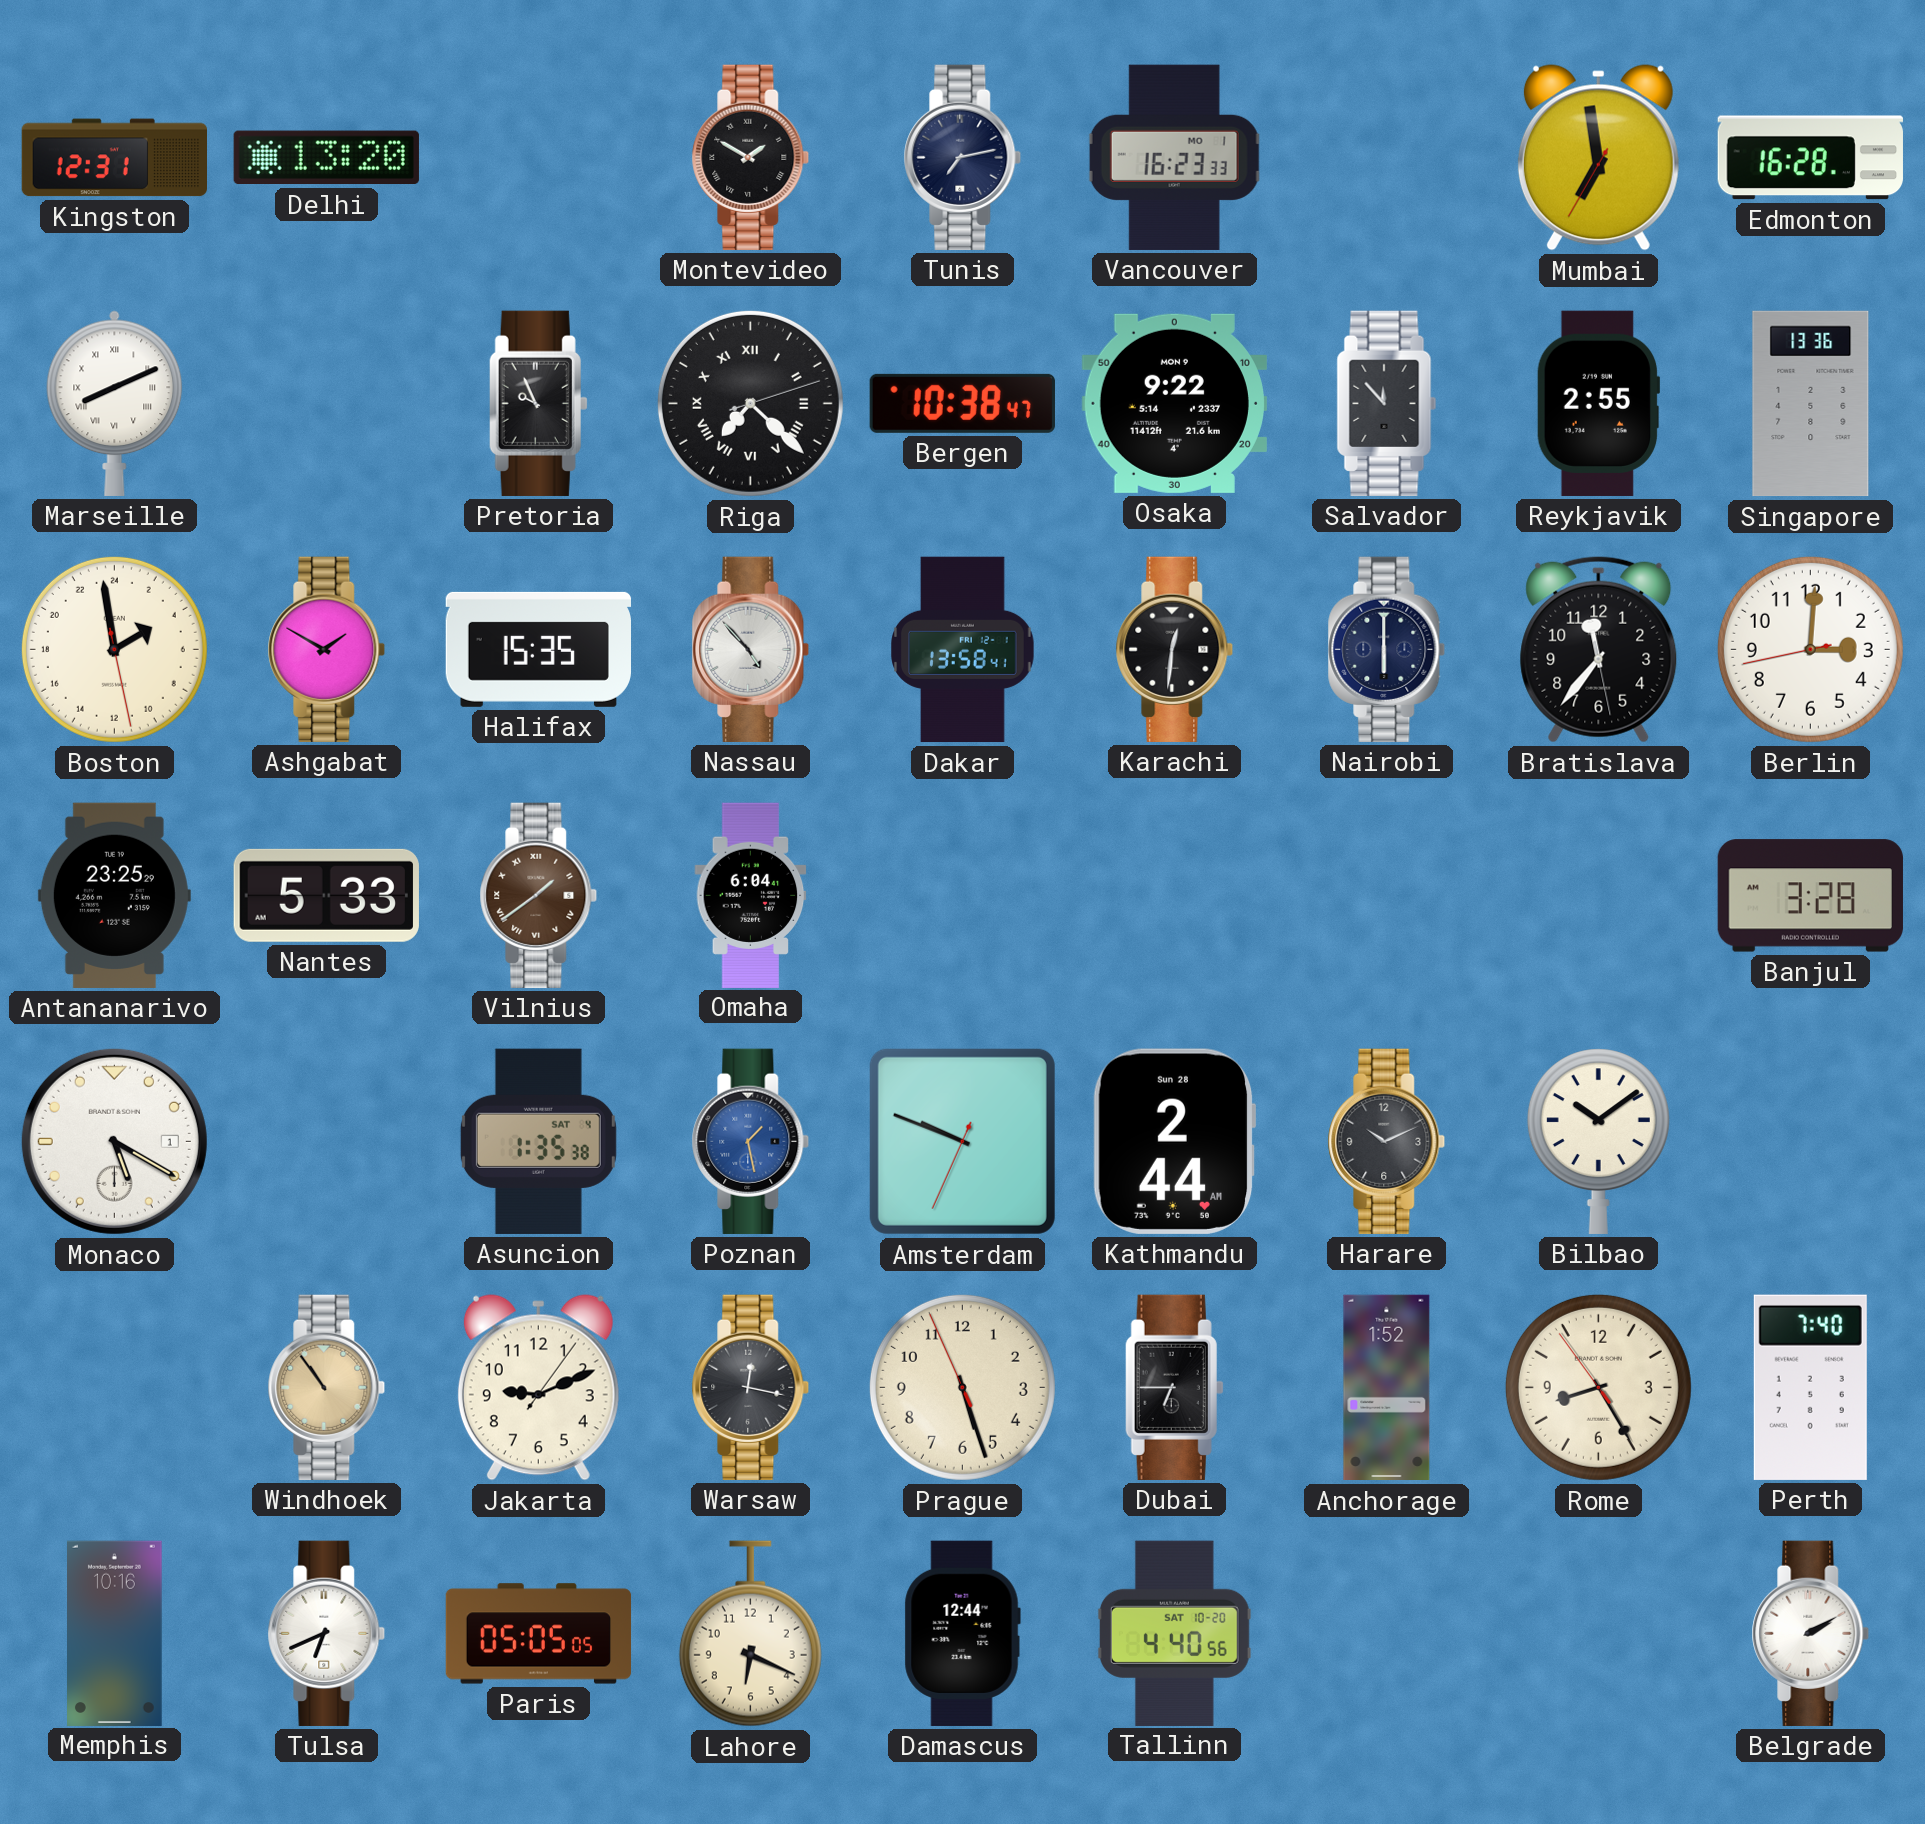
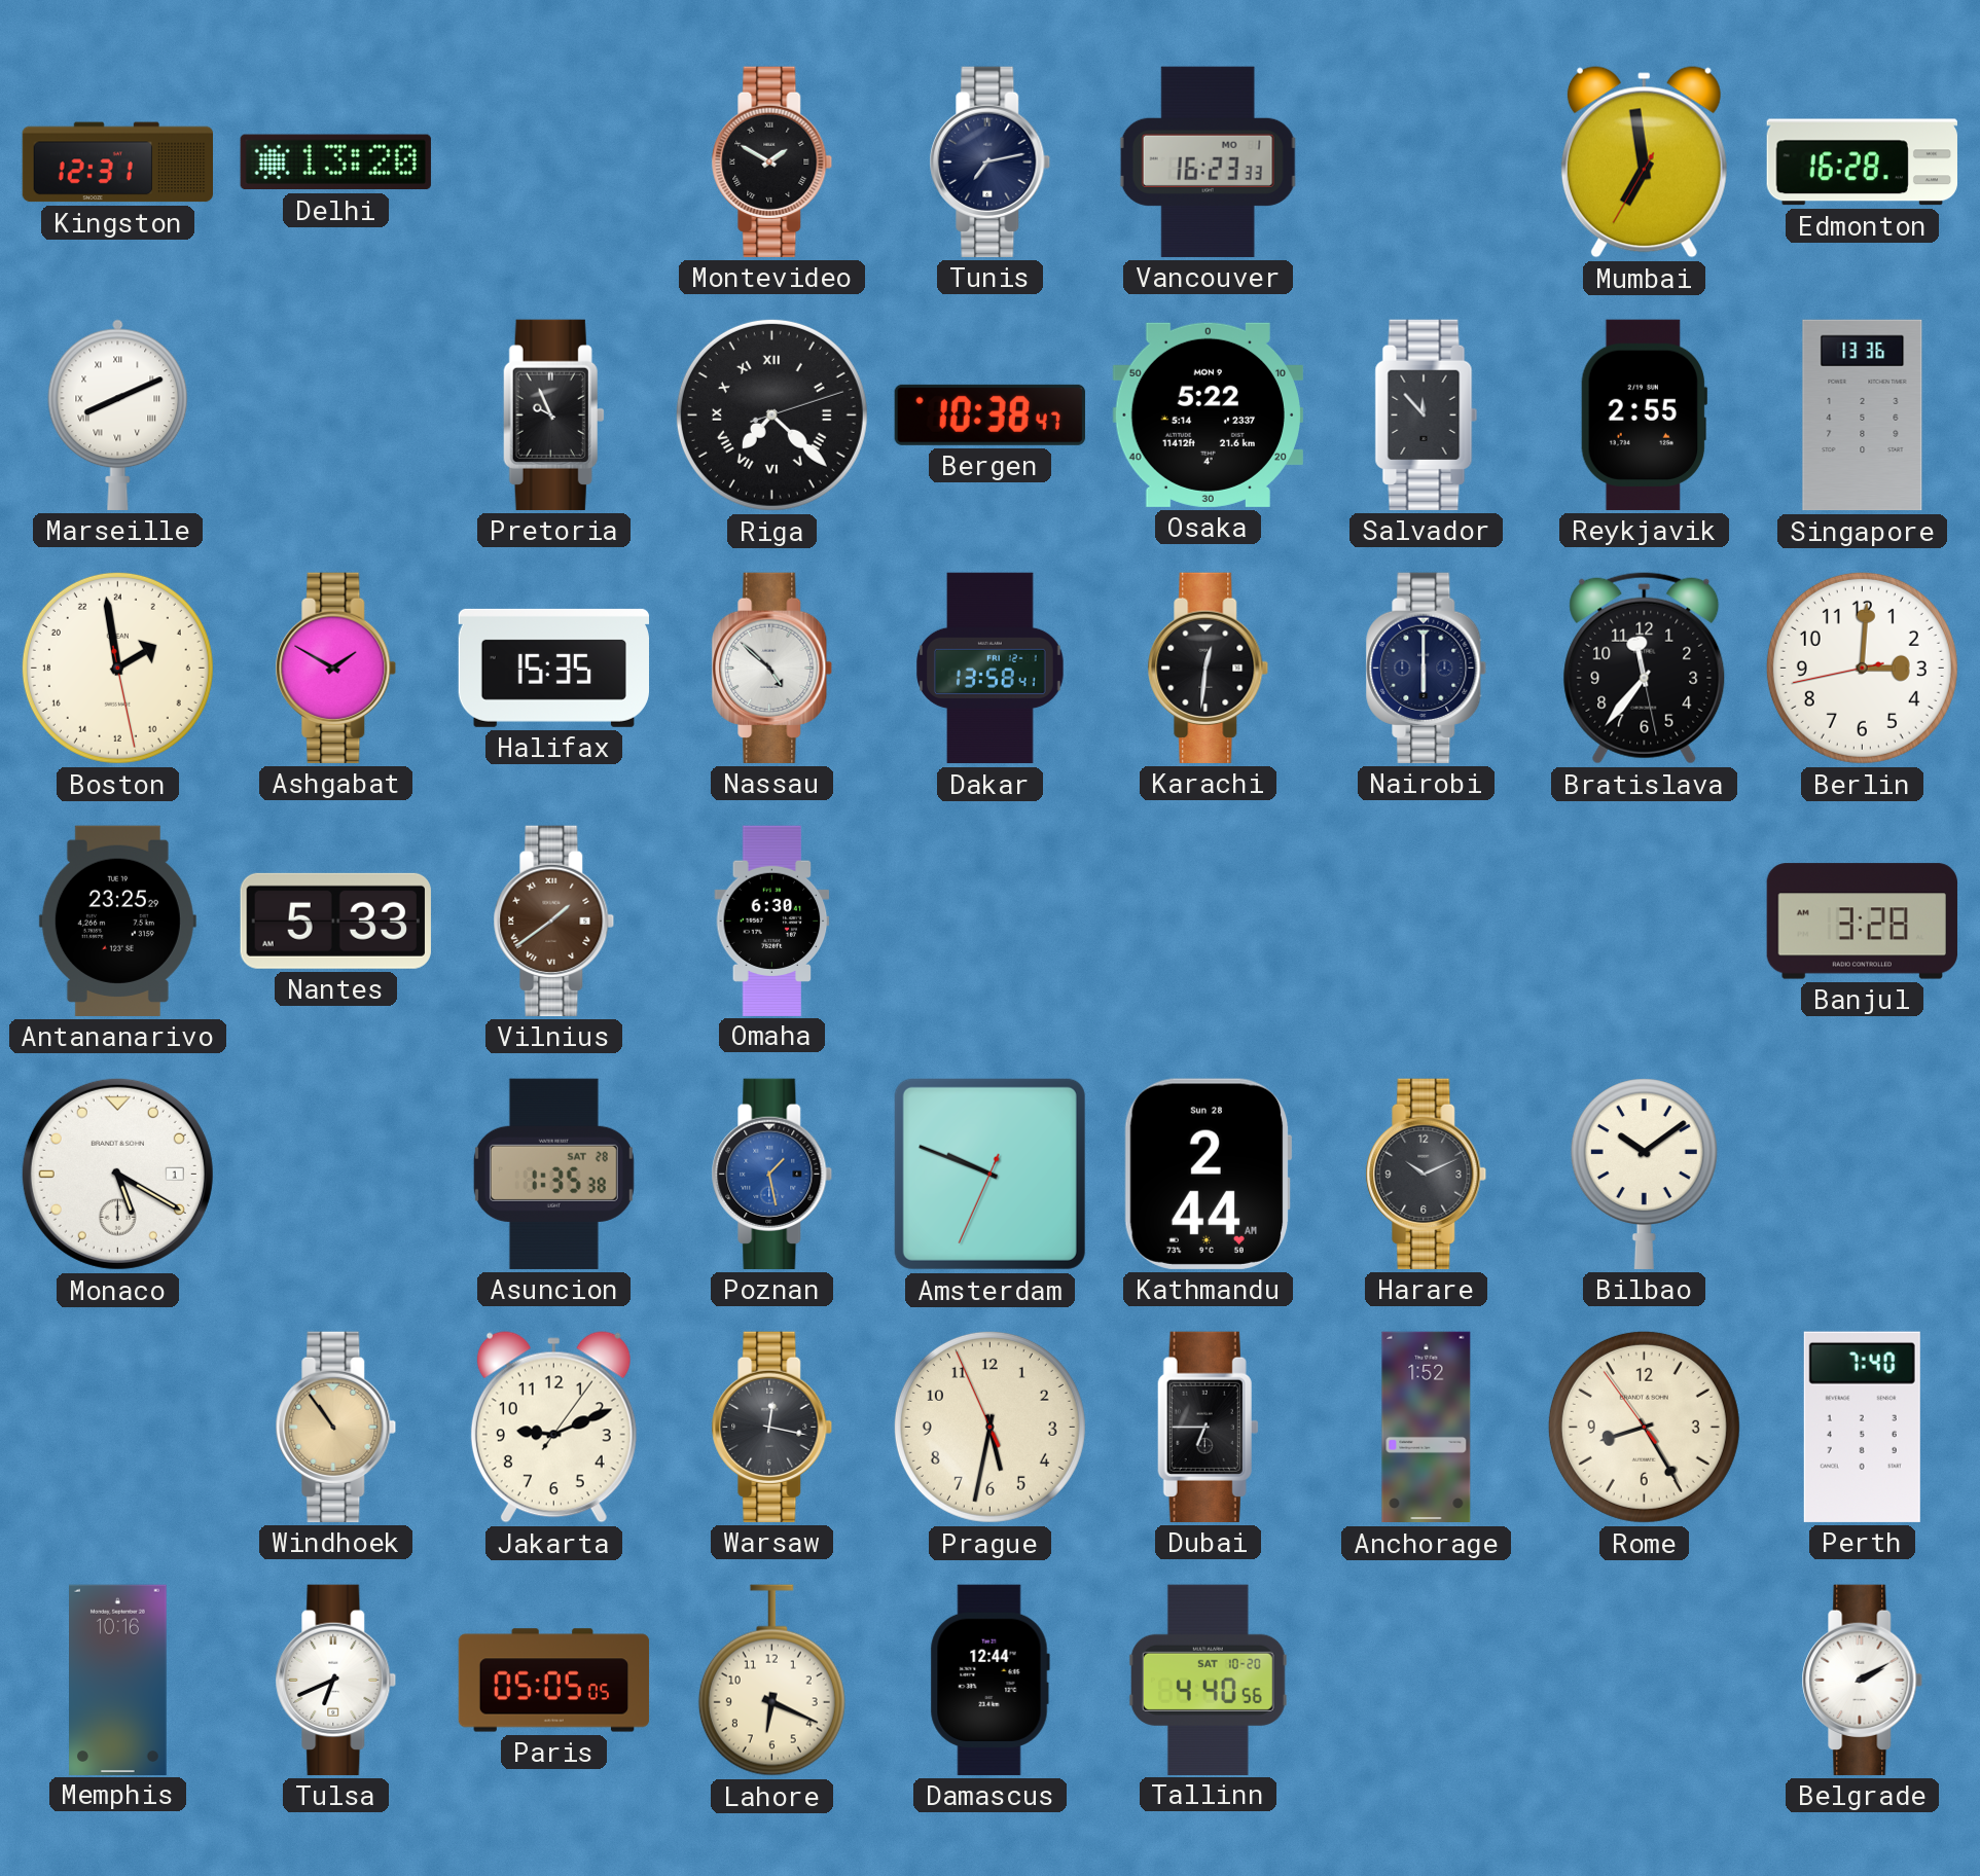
Osaka: 9:22 -> 5:22 (1208, 414)
Nassau: 4:53 -> 4:52 (772, 668)
Omaha: 6:04 -> 6:30 (772, 921)
Asuncion date: SAT 4 -> SAT 28 (553, 1174)
Prague: 5:26 -> 5:31 (989, 1427)
